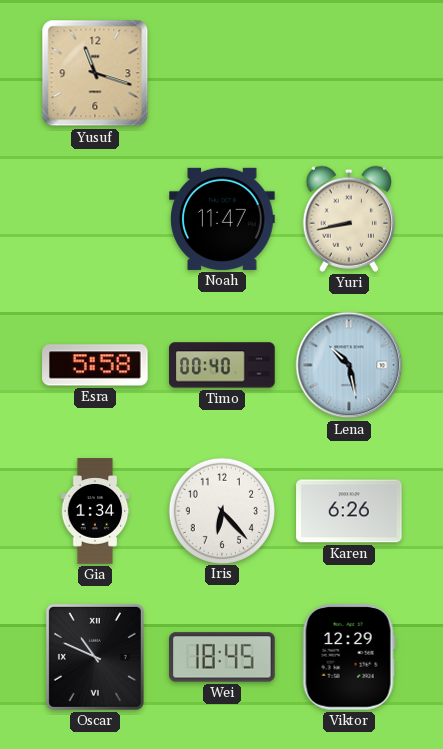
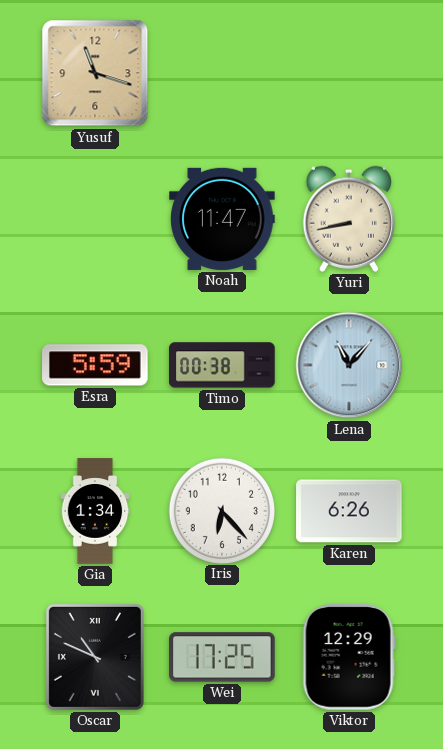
Esra: 5:58 -> 5:59 (95, 365)
Timo: 00:40 -> 00:38 (222, 365)
Lena: 10:28 -> 11:07 (349, 365)
Wei: 18:45 -> 17:25 (222, 657)
